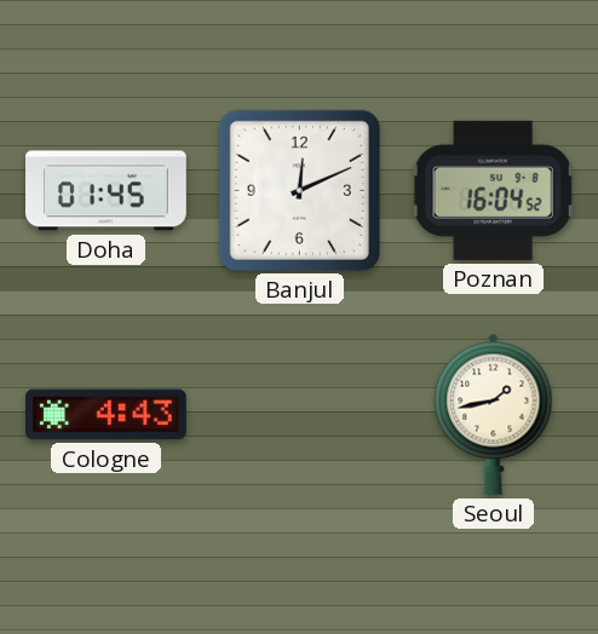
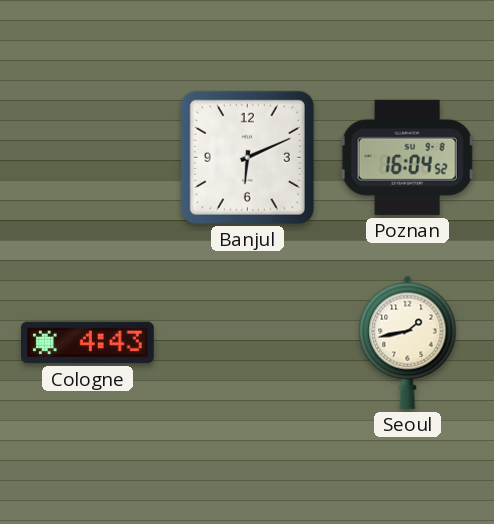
Doha: 01:45 -> none (107, 191)
Banjul: 12:11 -> 6:11 (247, 157)
